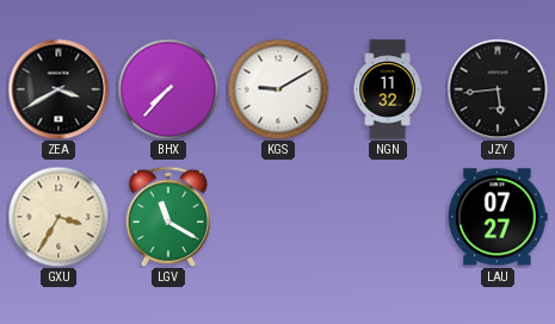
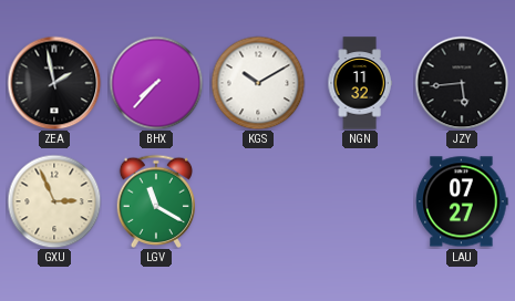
ZEA: 3:40 -> 1:58 (54, 83)
KGS: 9:10 -> 10:10 (258, 83)
GXU: 3:35 -> 2:56 (54, 201)
